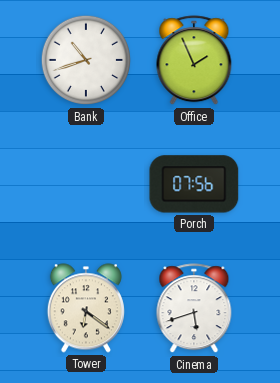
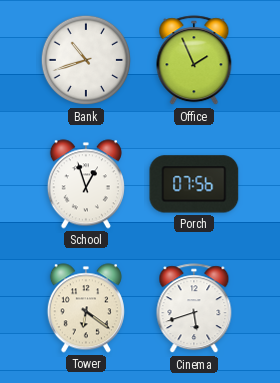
School: none -> 12:57 (86, 184)
